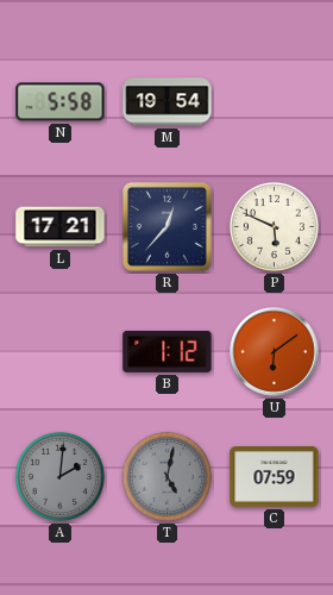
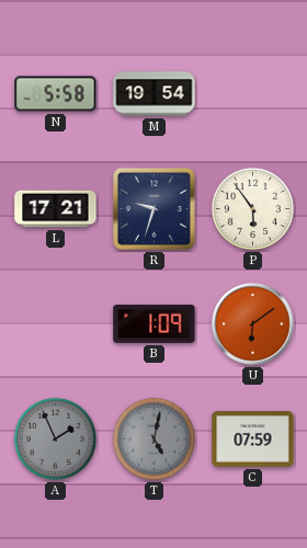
R: 12:37 -> 9:33 (153, 208)
P: 5:49 -> 5:54 (252, 208)
B: 1:12 -> 1:09 (155, 323)
A: 2:01 -> 1:56 (55, 438)
